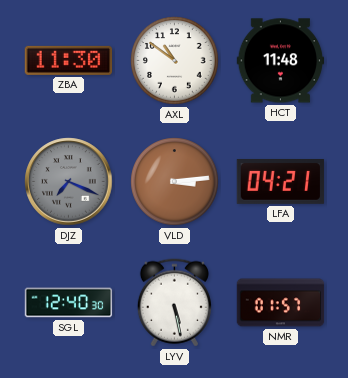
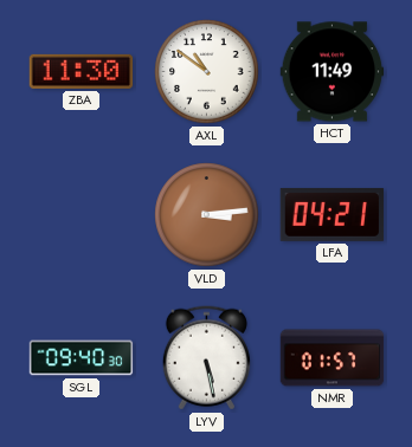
HCT: 11:48 -> 11:49 (333, 72)
DJZ: 7:19 -> none (69, 182)
SGL: 12:40 -> 09:40 (82, 358)
